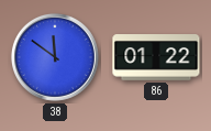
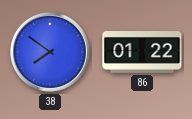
38: 11:51 -> 7:51 (50, 52)
